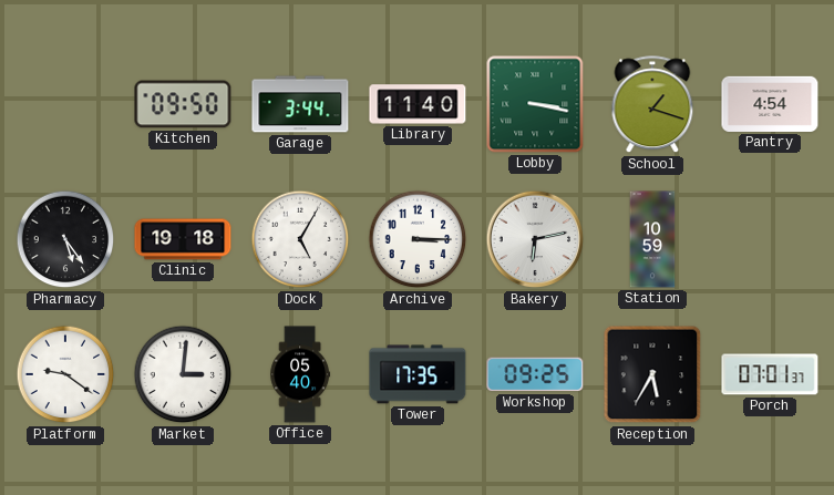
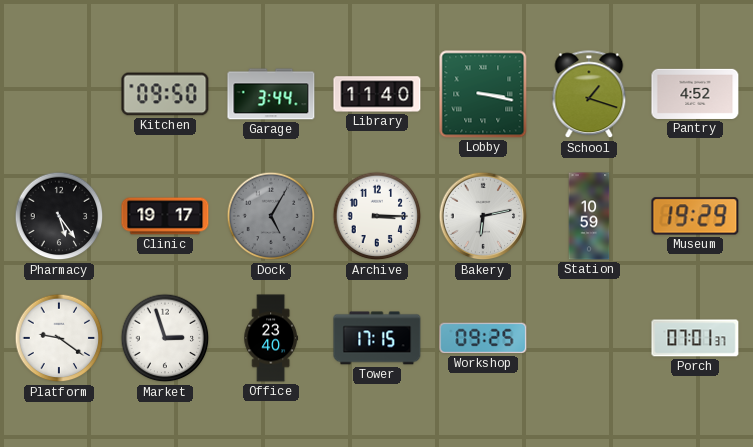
Pantry: 4:54 -> 4:52 (695, 94)
Clinic: 19:18 -> 19:17 (165, 216)
Dock dial: white -> grey (271, 216)
Museum: none -> 19:29 (695, 216)
Market: 3:01 -> 2:57 (165, 338)
Office: 05:40 -> 23:40 (271, 338)
Tower: 17:35 -> 17:15 (377, 338)
Reception: 5:35 -> none (652, 374)
